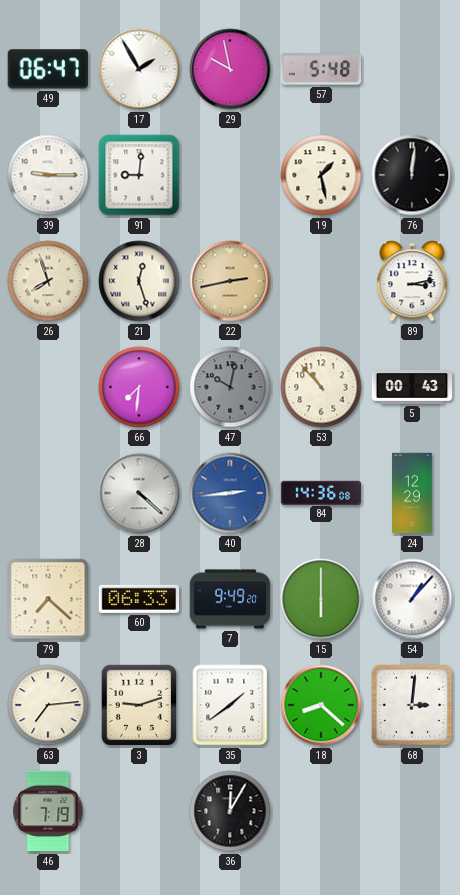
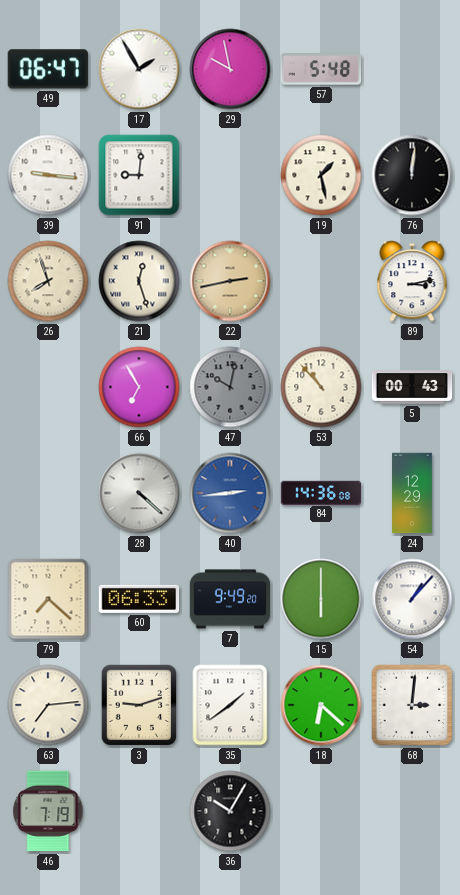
39: 9:15 -> 9:16 (48, 175)
66: 7:31 -> 6:55 (139, 387)
18: 8:22 -> 6:22 (321, 705)
36: 12:05 -> 10:05 (230, 811)
